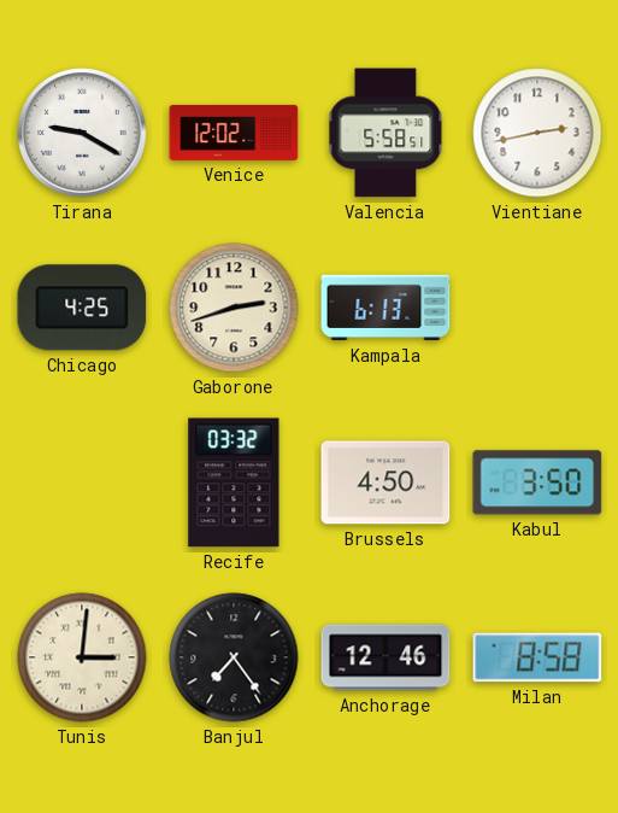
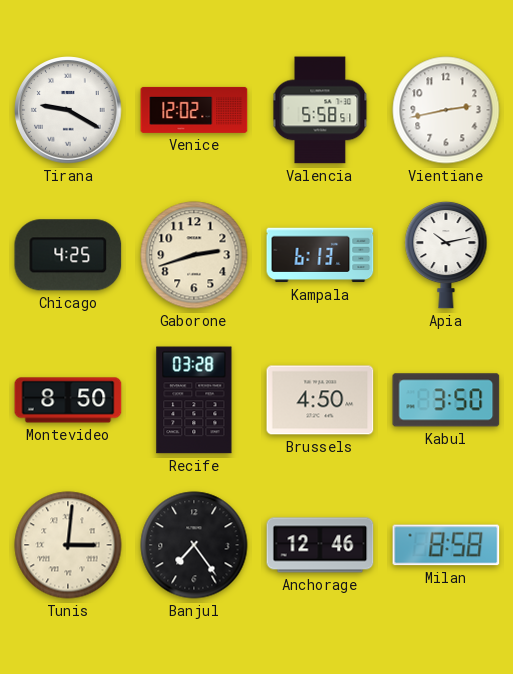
Apia: none -> 10:13 (446, 255)
Montevideo: none -> 8:50 (68, 400)
Recife: 03:32 -> 03:28 (194, 400)
